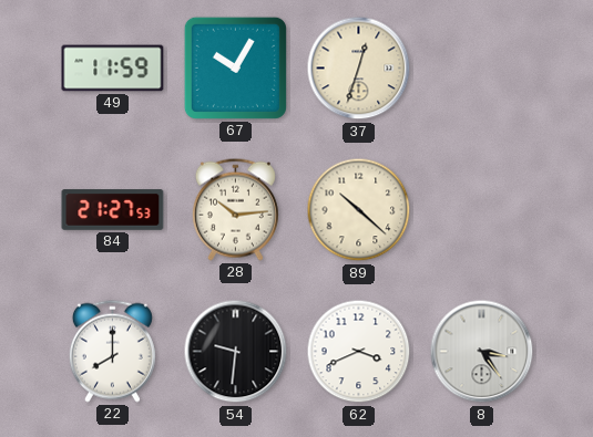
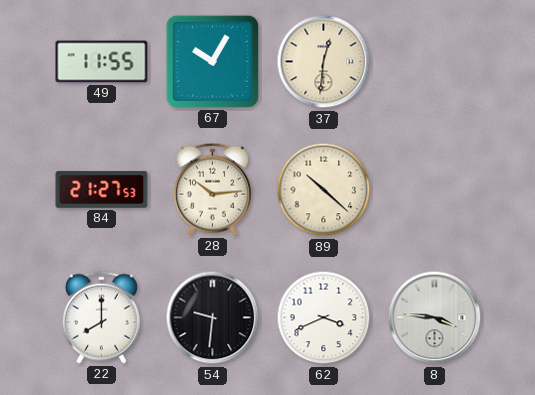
49: 11:59 -> 11:55 (102, 62)
37: 12:33 -> 12:31 (324, 62)
8: 3:24 -> 3:46 (435, 318)
